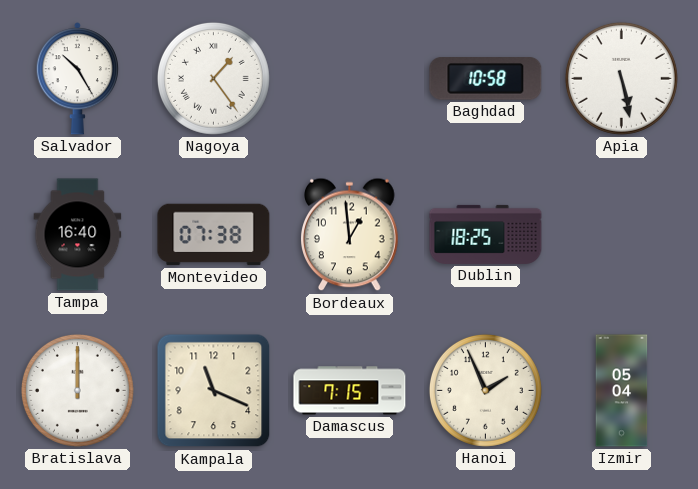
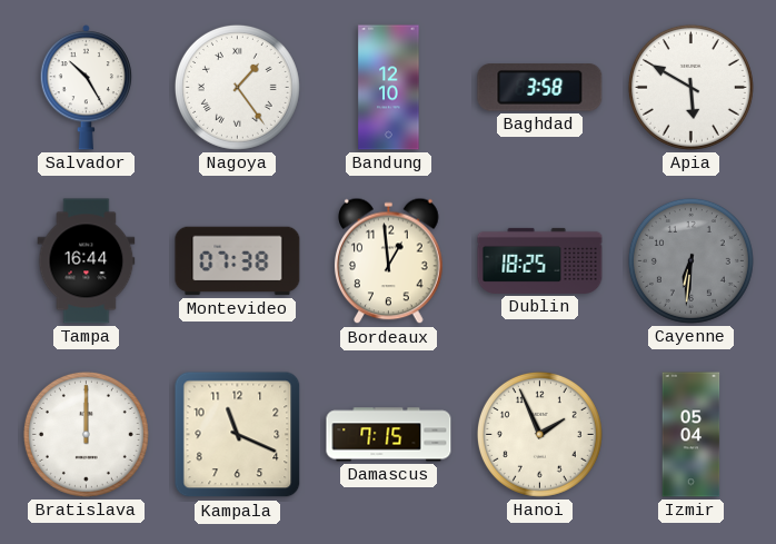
Bandung: none -> 12:10 (389, 88)
Baghdad: 10:58 -> 3:58 (540, 88)
Apia: 5:28 -> 5:50 (690, 87)
Tampa: 16:40 -> 16:44 (87, 261)
Cayenne: none -> 6:31 (690, 260)
